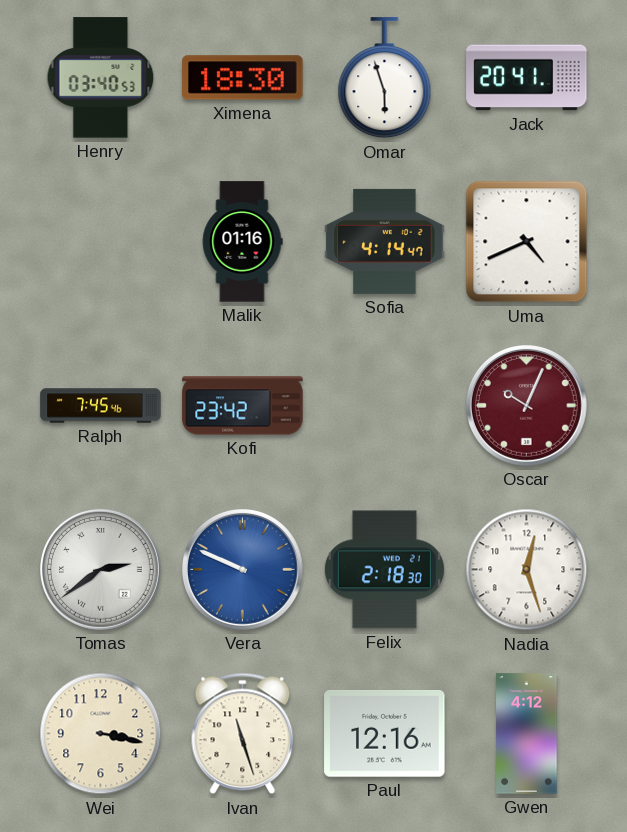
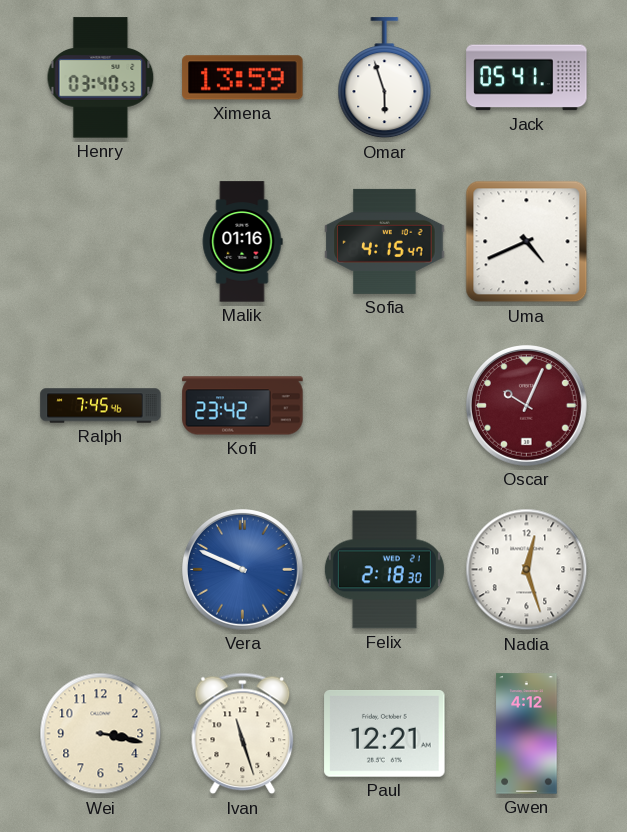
Ximena: 18:30 -> 13:59 (243, 78)
Jack: 20:41 -> 05:41 (527, 78)
Sofia: 4:14 -> 4:15 (385, 241)
Tomas: 2:39 -> none (101, 570)
Paul: 12:16 -> 12:21 (385, 734)
